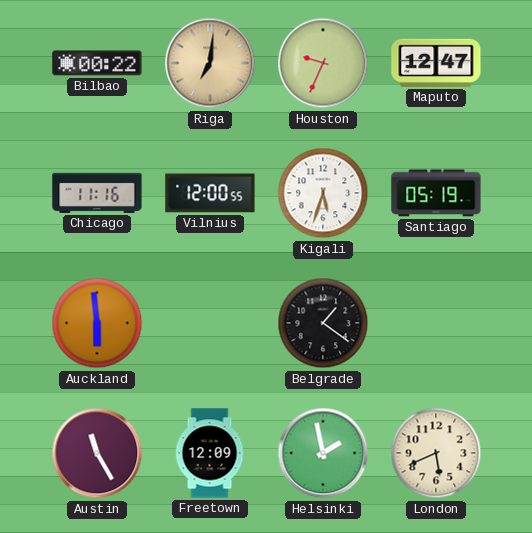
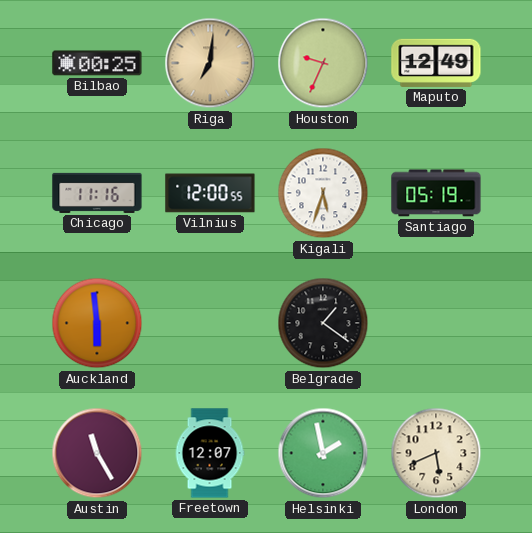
Bilbao: 00:22 -> 00:25 (97, 63)
Maputo: 12:47 -> 12:49 (436, 63)
Freetown: 12:09 -> 12:07 (210, 453)
